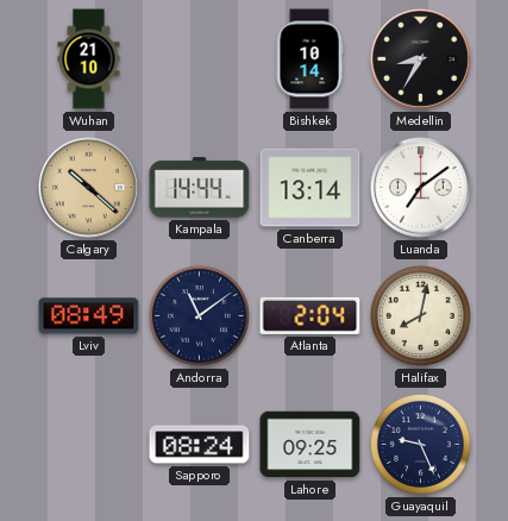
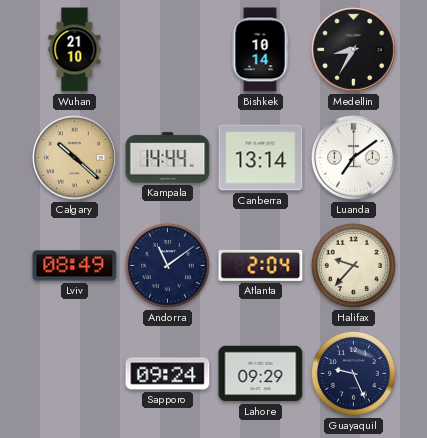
Halifax: 8:02 -> 9:37 (353, 265)
Sapporo: 08:24 -> 09:24 (168, 374)
Lahore: 09:25 -> 09:29 (261, 374)
